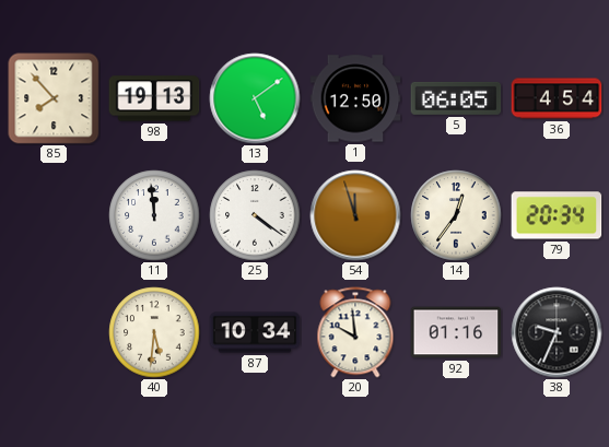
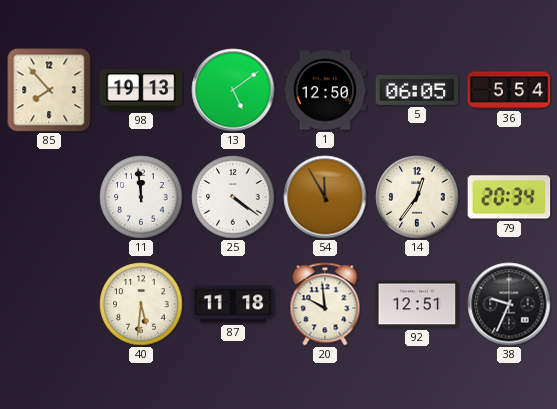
36: 4:54 -> 5:54 (509, 90)
54: 11:57 -> 11:55 (325, 197)
87: 10:34 -> 11:18 (233, 304)
92: 01:16 -> 12:51 (417, 304)
